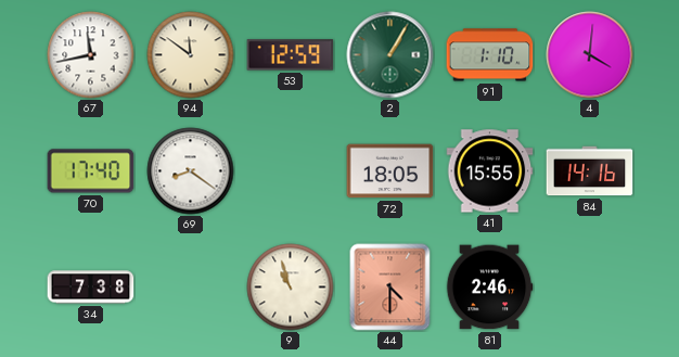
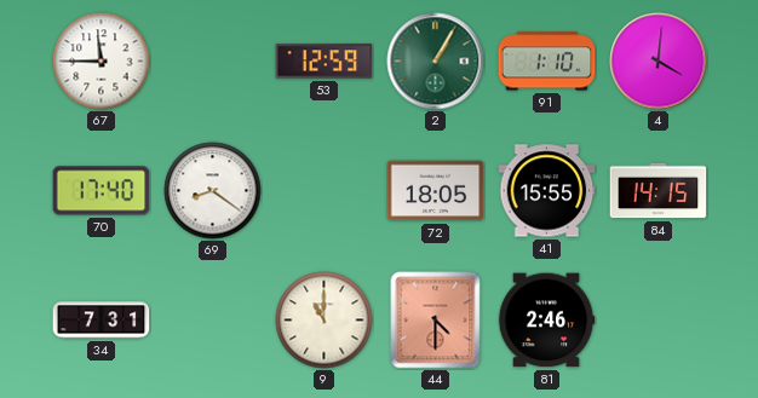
67: 11:43 -> 11:45 (102, 62)
94: 11:51 -> none (191, 55)
84: 14:16 -> 14:15 (659, 191)
34: 7:38 -> 7:31 (102, 321)
9: 10:57 -> 11:00 (325, 321)
